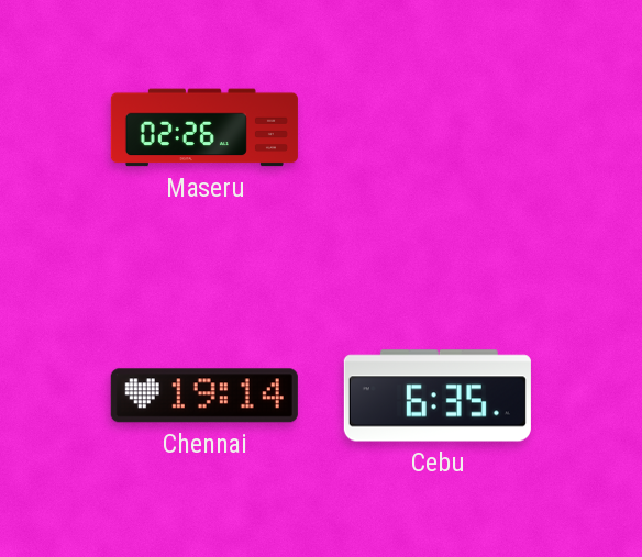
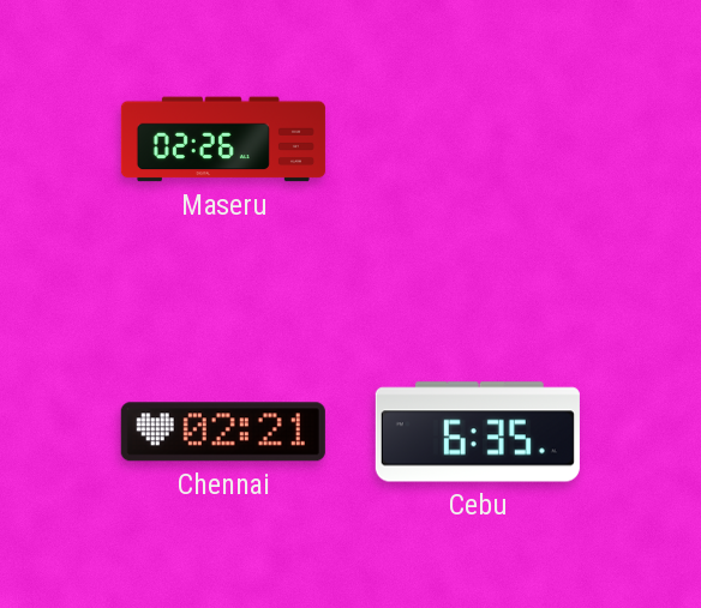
Chennai: 19:14 -> 02:21 (223, 432)
